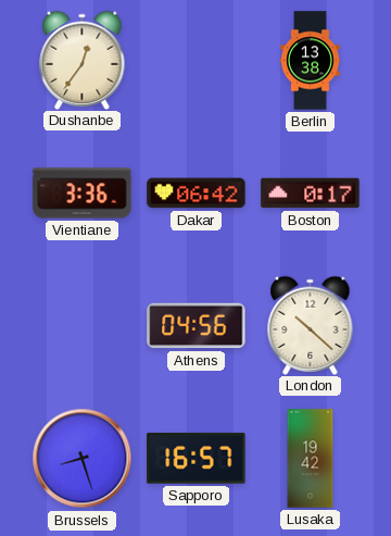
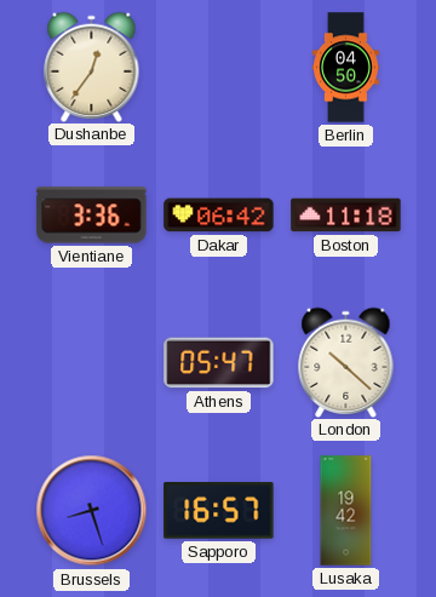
Berlin: 13:38 -> 04:50 (346, 68)
Boston: 0:17 -> 11:18 (346, 216)
Athens: 04:56 -> 05:47 (219, 363)
